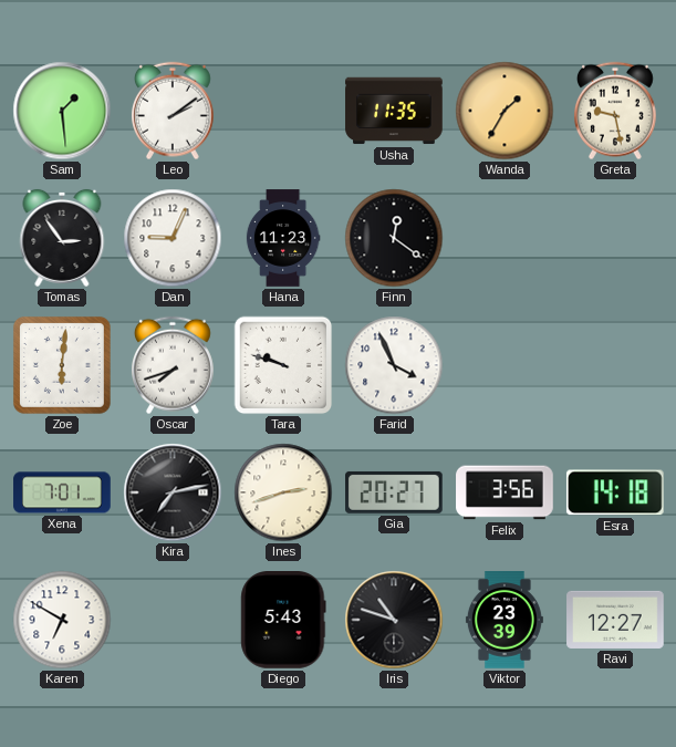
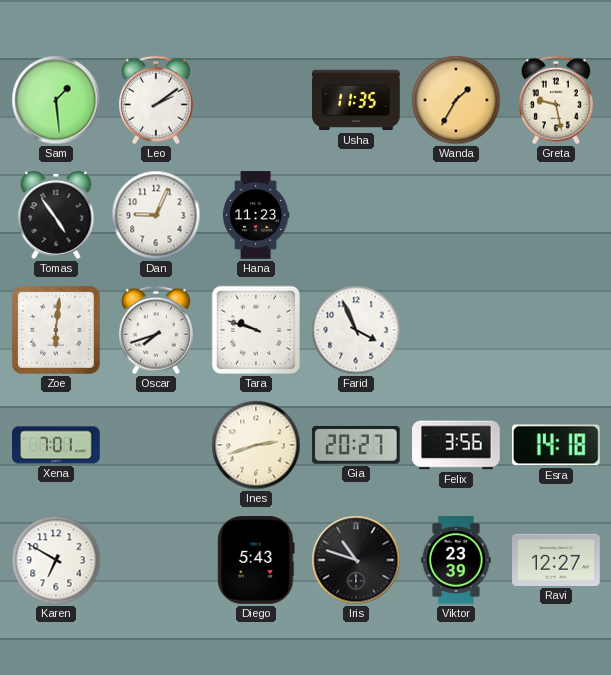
Tomas: 2:54 -> 4:54 (56, 215)
Finn: 12:21 -> none (394, 238)
Kira: 7:13 -> none (173, 492)
